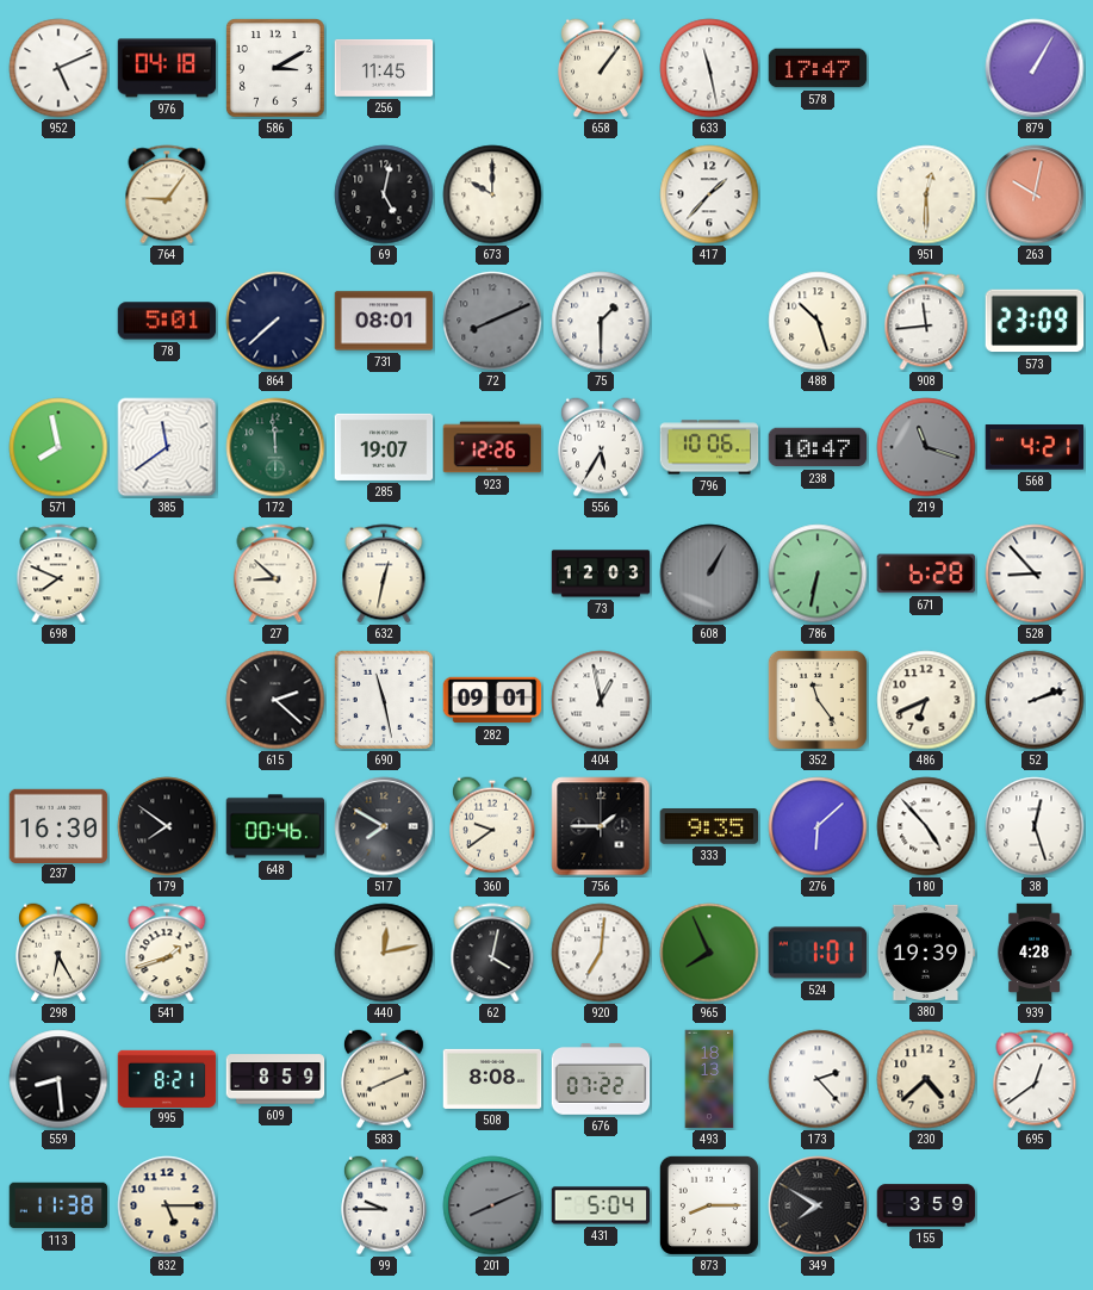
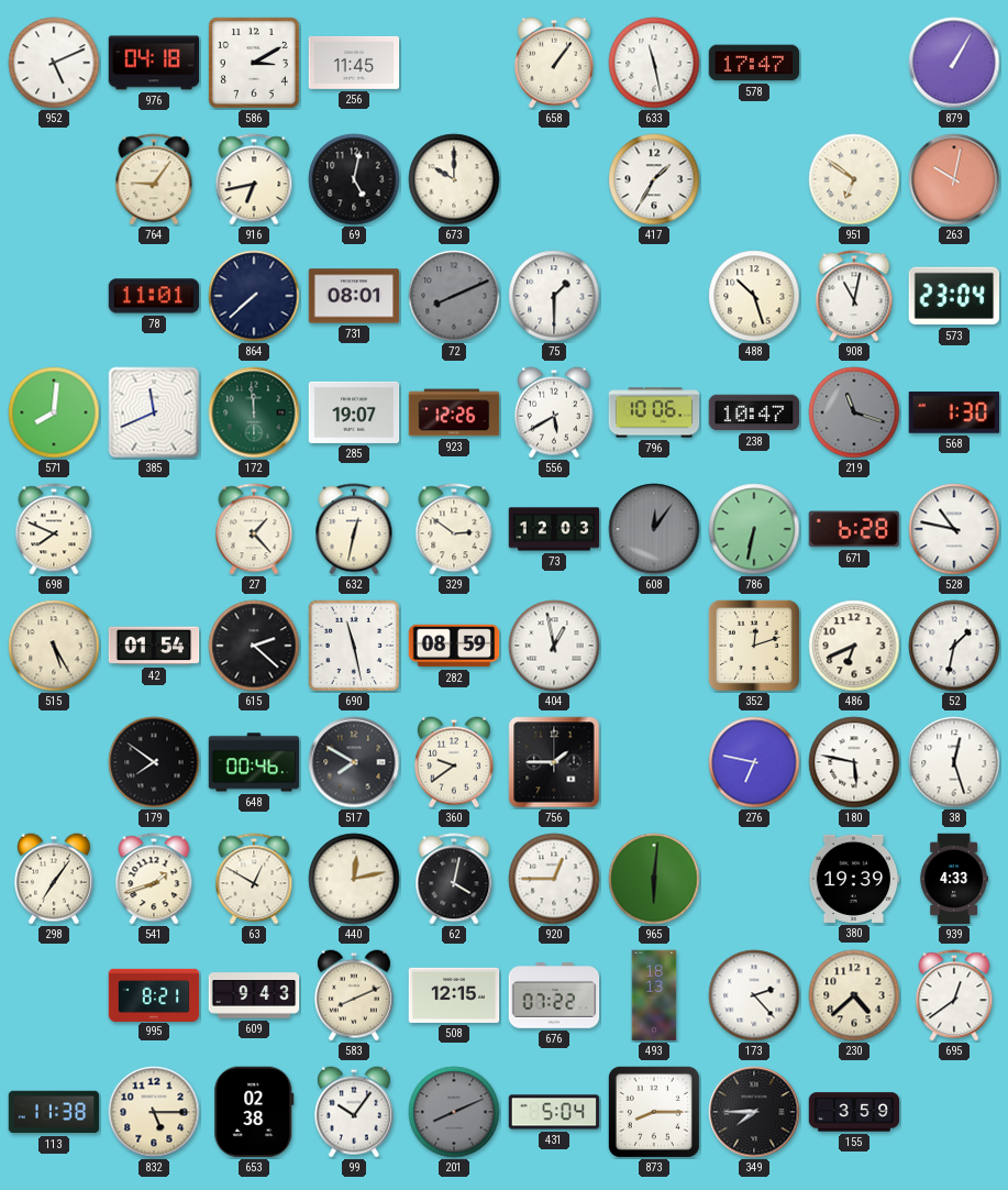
916: none -> 6:43 (254, 179)
417: 1:37 -> 1:35 (654, 179)
951: 12:30 -> 6:51 (854, 179)
78: 5:01 -> 11:01 (154, 296)
908: 11:44 -> 11:02 (854, 296)
573: 23:09 -> 23:04 (954, 296)
571: 7:58 -> 8:01 (54, 412)
385: 11:39 -> 11:41 (154, 412)
556: 5:35 -> 5:40 (554, 412)
568: 4:21 -> 1:30 (954, 412)
27: 8:52 -> 1:23 (254, 529)
329: none -> 2:51 (454, 529)
608: 1:05 -> 12:06 (654, 529)
528: 8:53 -> 10:47 (954, 529)
515: none -> 5:25 (54, 646)
42: none -> 01:54 (154, 646)
282: 09:01 -> 08:59 (454, 646)
352: 11:24 -> 12:12 (754, 646)
52: 2:12 -> 1:32 (954, 646)
237: 16:30 -> none (58, 825)
333: 9:35 -> none (709, 826)
276: 6:08 -> 6:47 (754, 762)
180: 4:53 -> 5:47 (854, 762)
298: 6:25 -> 7:06 (54, 879)
63: none -> 12:50 (254, 879)
920: 7:01 -> 12:45 (554, 879)
965: 7:56 -> 6:01 (654, 879)
524: 1:01 -> none (818, 953)
939: 4:28 -> 4:33 (954, 879)
559: 8:29 -> none (58, 1079)
609: 8:59 -> 9:43 (254, 995)
508: 8:08 -> 12:15 (454, 995)
653: none -> 02:38 (254, 1112)
99: 9:45 -> 10:06 (354, 1112)
349: 7:50 -> 7:45 (754, 1112)
